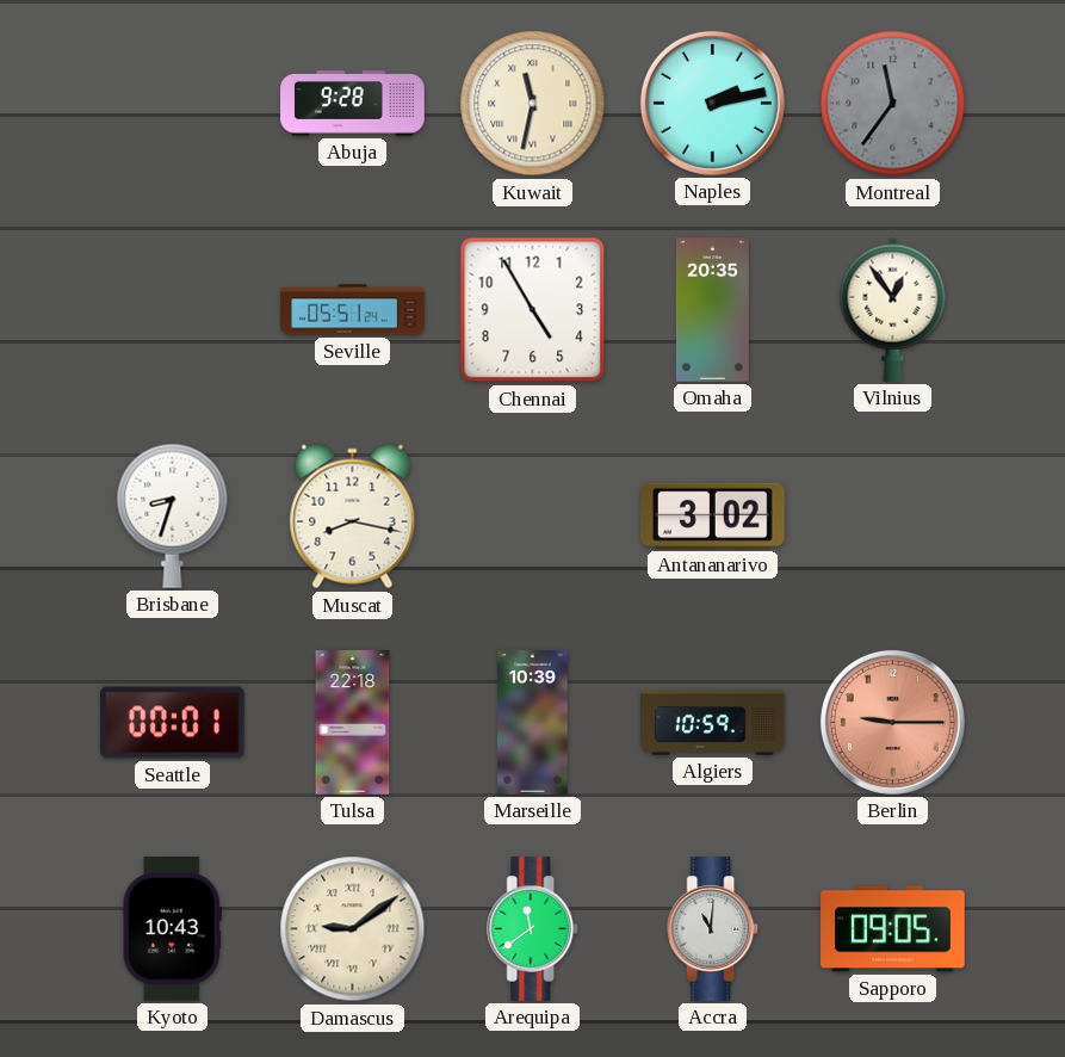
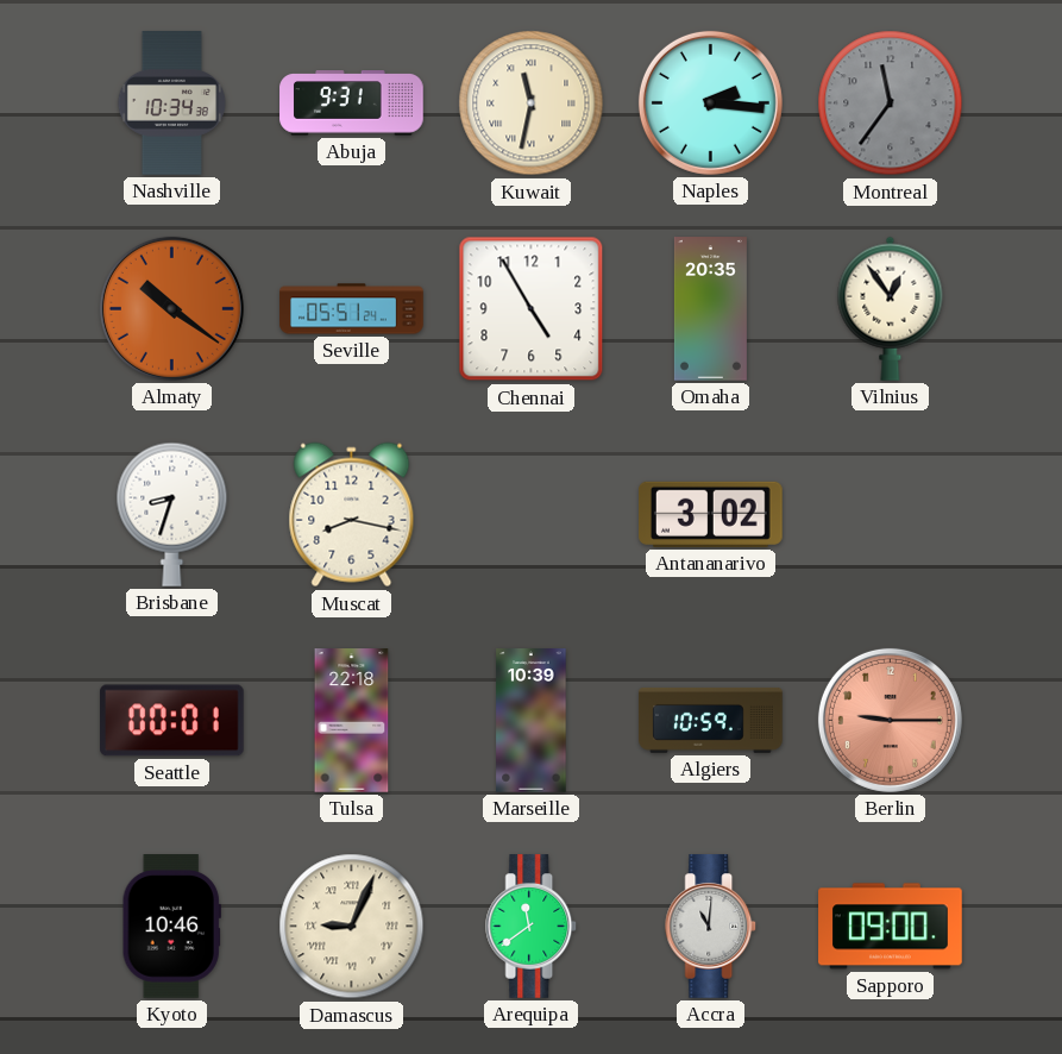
Nashville: none -> 10:34 (171, 103)
Abuja: 9:28 -> 9:31 (352, 103)
Naples: 2:13 -> 2:16 (710, 102)
Almaty: none -> 10:21 (171, 308)
Kyoto: 10:43 -> 10:46 (171, 927)
Damascus: 9:09 -> 9:04 (352, 927)
Sapporo: 09:05 -> 09:00 (891, 927)
